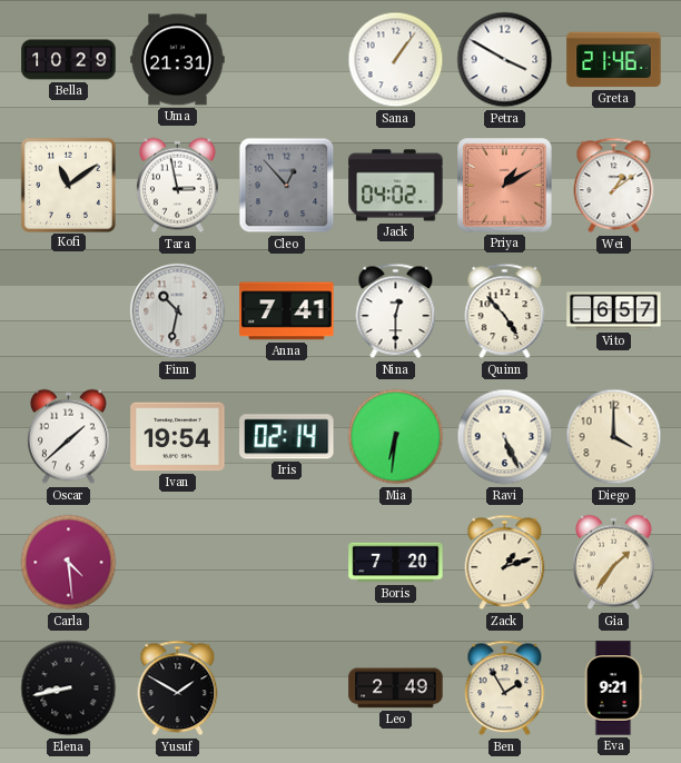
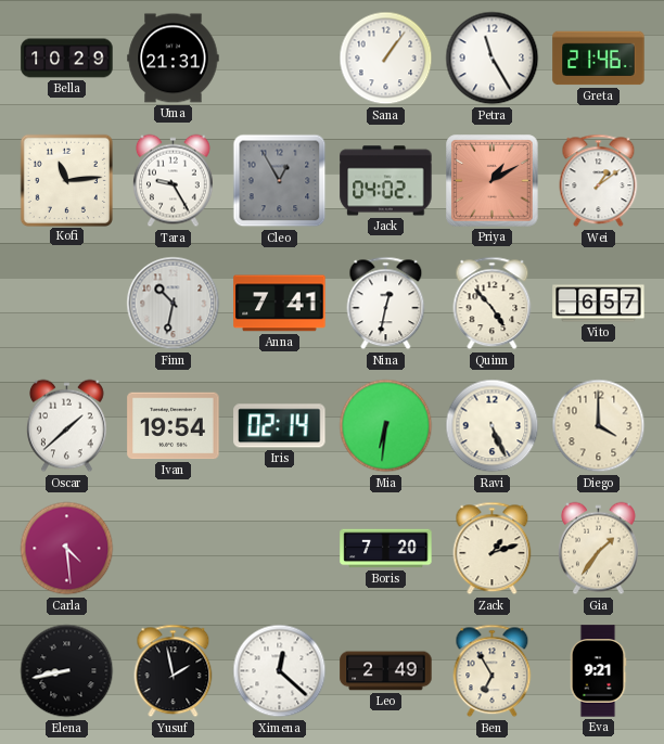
Petra: 3:50 -> 11:25 (493, 59)
Kofi: 11:09 -> 11:14 (66, 180)
Tara: 2:58 -> 9:25 (174, 181)
Cleo: 12:53 -> 12:55 (280, 181)
Nina: 12:30 -> 12:32 (386, 304)
Yusuf: 1:50 -> 1:58 (174, 671)
Ximena: none -> 12:22 (280, 671)
Ben: 1:55 -> 6:55 (493, 671)
